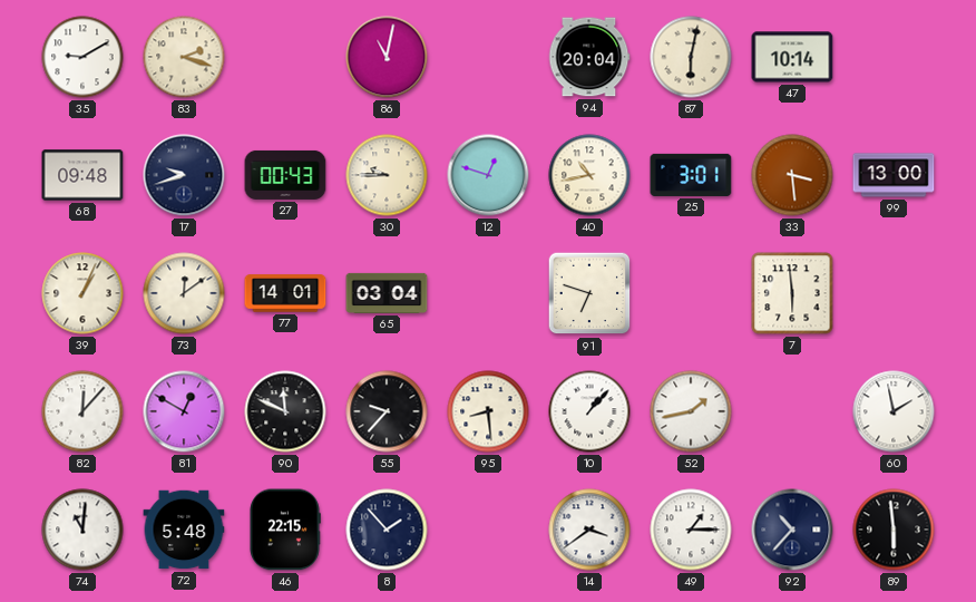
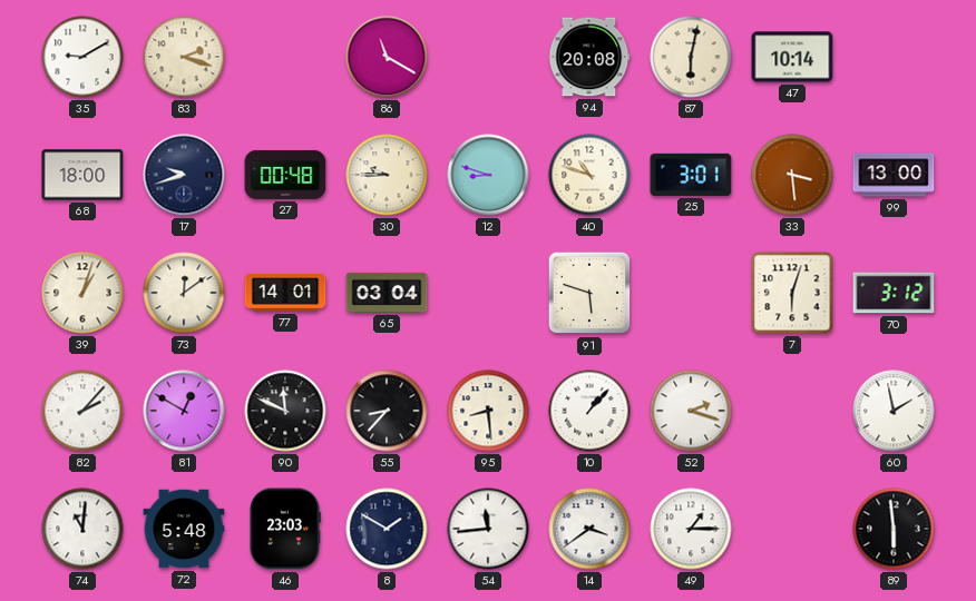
86: 11:02 -> 11:20 (387, 57)
94: 20:04 -> 20:08 (589, 57)
68: 09:48 -> 18:00 (82, 175)
27: 00:43 -> 00:48 (285, 175)
12: 12:48 -> 8:48 (488, 175)
40: 10:43 -> 10:48 (589, 175)
39: 1:04 -> 1:03 (82, 293)
91: 6:48 -> 5:48 (589, 293)
7: 5:59 -> 6:03 (792, 293)
70: none -> 3:12 (894, 293)
82: 12:07 -> 2:07 (82, 411)
55: 9:37 -> 8:37 (387, 411)
52: 1:43 -> 2:18 (691, 411)
46: 22:15 -> 23:03 (285, 529)
8: 1:53 -> 1:50 (387, 529)
54: none -> 11:44 (488, 529)
92: 10:37 -> none (792, 530)
